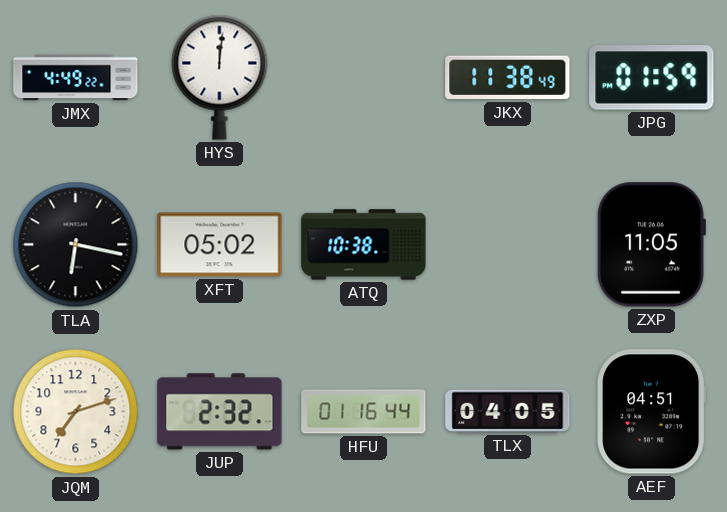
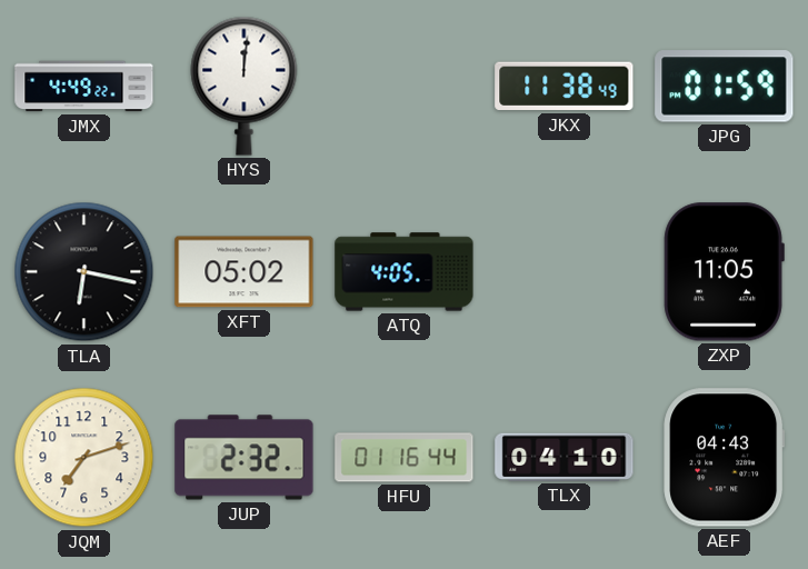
ATQ: 10:38 -> 4:05 (405, 272)
TLX: 04:05 -> 04:10 (565, 457)
AEF: 04:51 -> 04:43 (725, 458)
